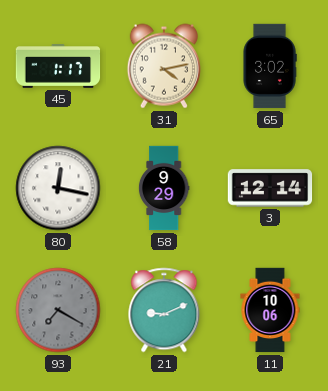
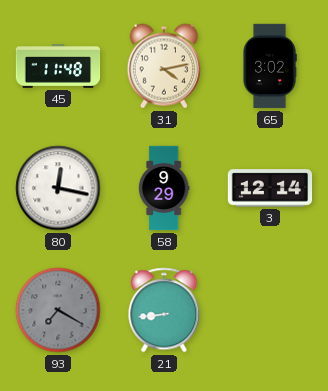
45: 1:17 -> 11:48 (58, 67)
21: 9:11 -> 8:44 (164, 310)
11: 10:06 -> none (270, 310)
